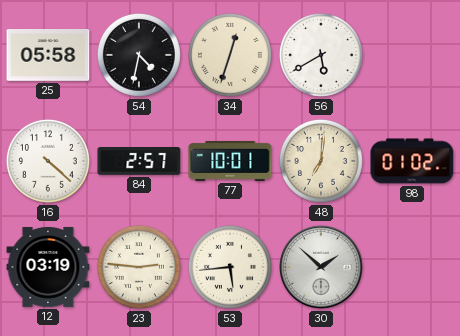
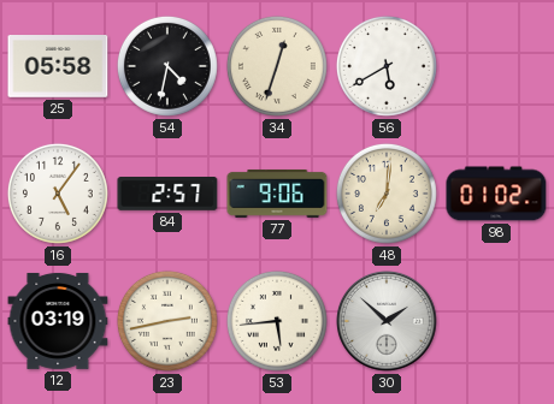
16: 4:22 -> 5:06 (58, 194)
77: 10:01 -> 9:06 (277, 194)
23: 2:46 -> 2:43 (167, 321)
